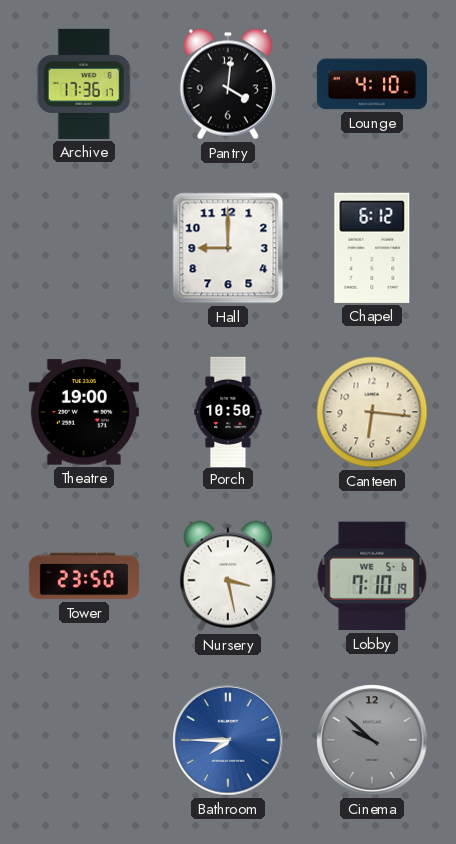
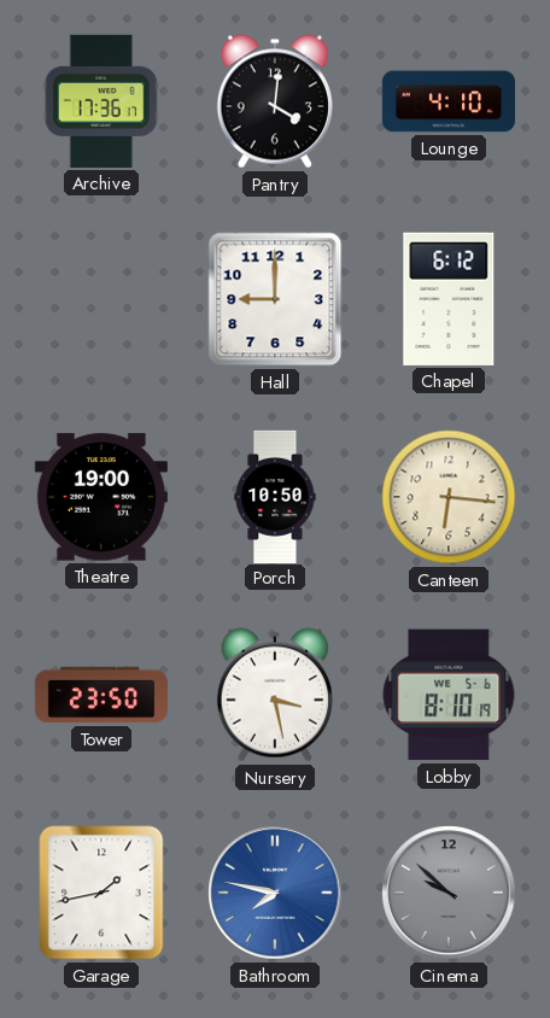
Lobby: 7:10 -> 8:10 (449, 695)
Garage: none -> 1:43 (101, 893)
Bathroom: 7:45 -> 7:47 (275, 893)
